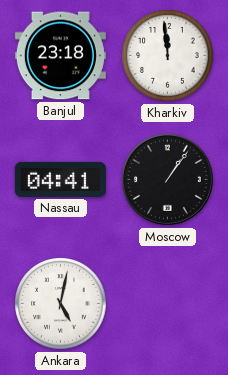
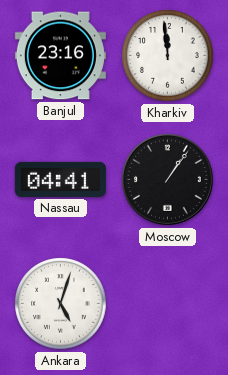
Banjul: 23:18 -> 23:16 (60, 56)
Ankara: 5:02 -> 5:03 (61, 304)
